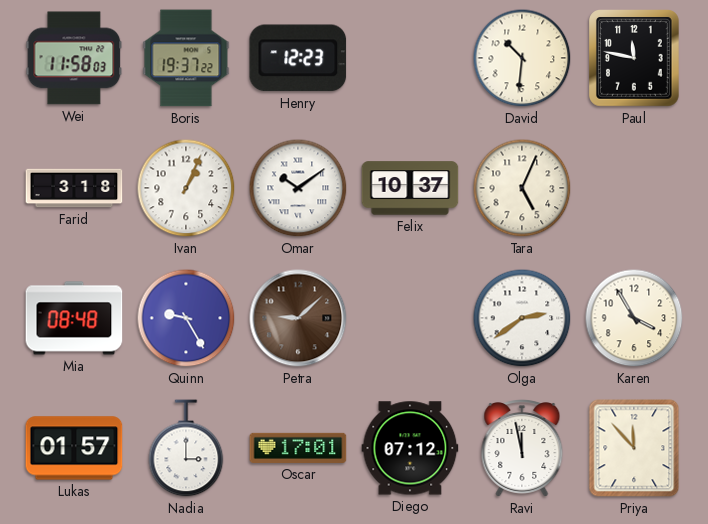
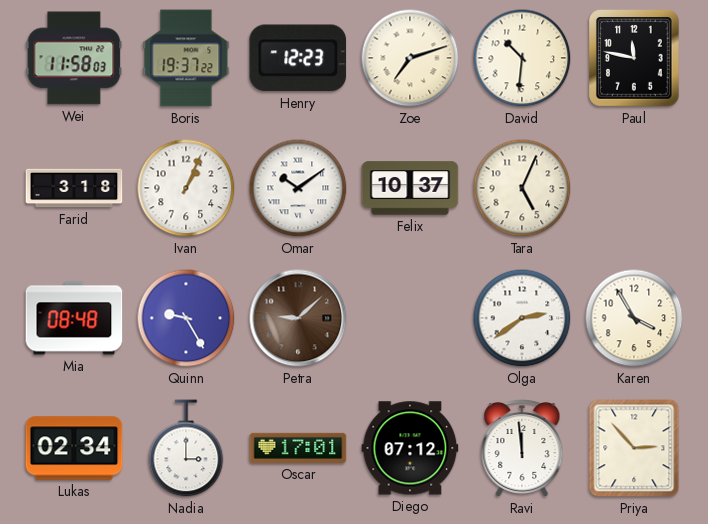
Zoe: none -> 7:12 (410, 58)
Lukas: 01:57 -> 02:34 (74, 448)
Ravi: 11:58 -> 11:59 (522, 449)
Priya: 11:53 -> 2:53 (634, 448)
